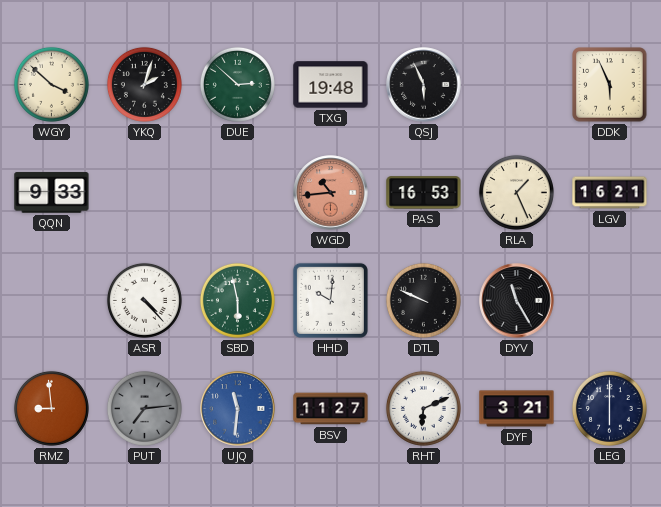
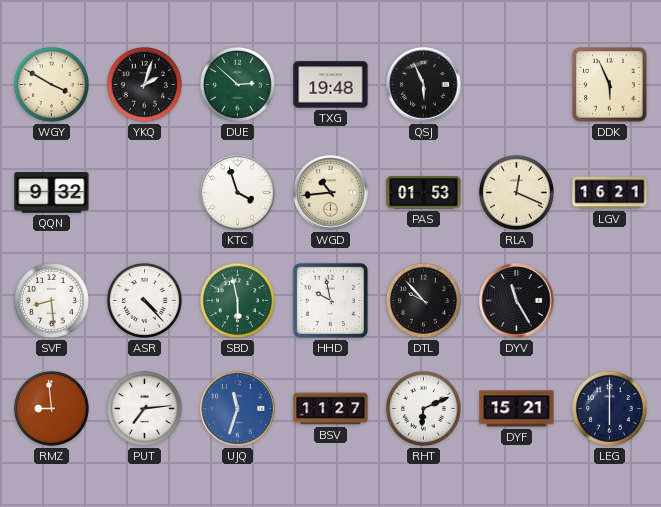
WGY: 3:52 -> 3:50 (51, 84)
QQN: 9:33 -> 9:32 (52, 193)
KTC: none -> 3:57 (238, 193)
WGD dial: salmon -> cream (331, 193)
PAS: 16:53 -> 01:53 (424, 193)
RLA: 1:26 -> 12:19 (516, 192)
SVF: none -> 8:29 (51, 300)
HHD: 10:01 -> 9:58 (330, 300)
DTL: 9:49 -> 9:53 (423, 300)
PUT dial: grey -> white (144, 408)
UJQ: 11:31 -> 11:33 (238, 409)
DYF: 3:21 -> 15:21 (517, 409)
